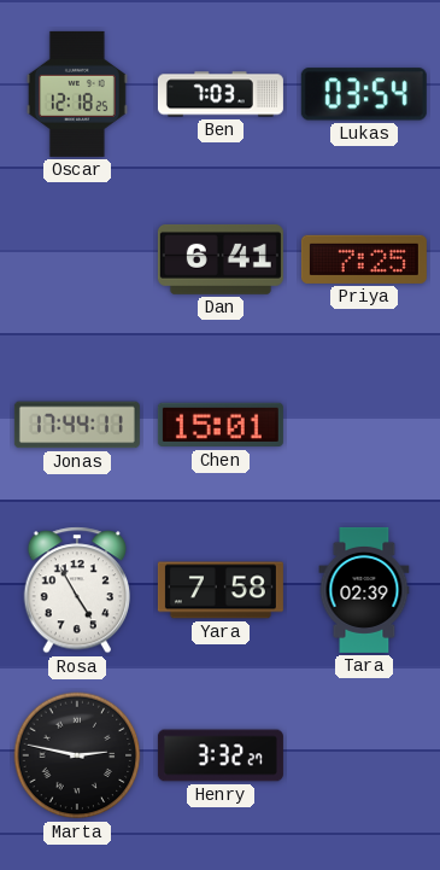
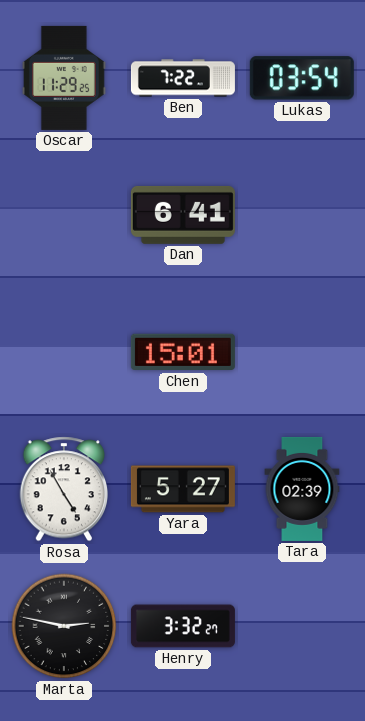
Oscar: 12:18 -> 11:29 (64, 78)
Ben: 7:03 -> 7:22 (183, 78)
Priya: 7:25 -> none (364, 259)
Jonas: 17:44 -> none (77, 425)
Yara: 7:58 -> 5:27 (183, 489)
